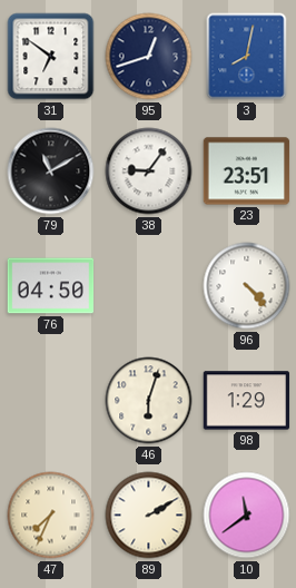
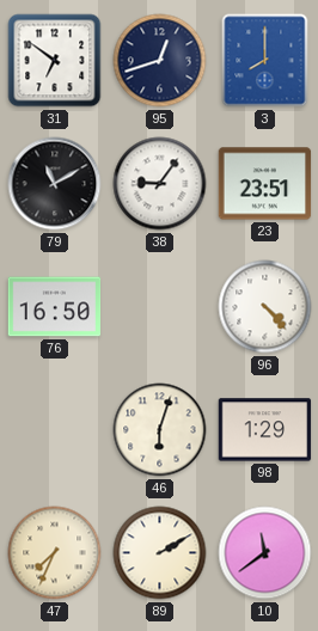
3: 8:02 -> 8:00 (265, 61)
76: 04:50 -> 16:50 (55, 307)
